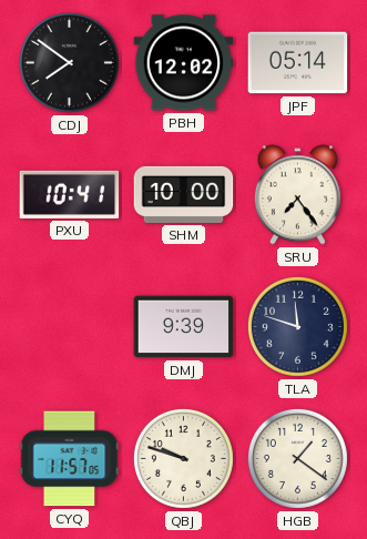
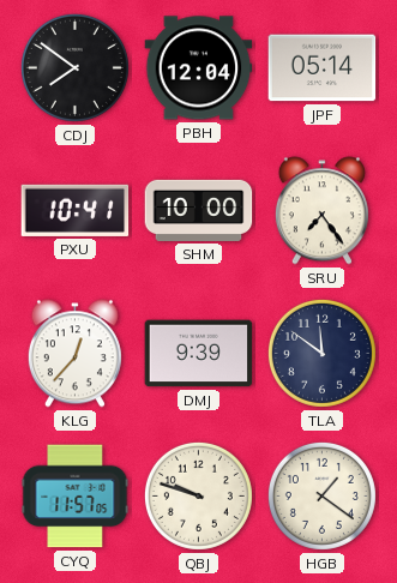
PBH: 12:02 -> 12:04 (199, 68)
KLG: none -> 12:37 (74, 354)
TLA: 11:48 -> 11:51 (321, 353)
